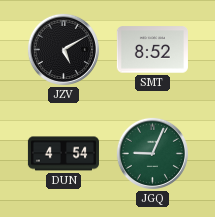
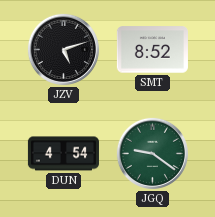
JZV: 5:10 -> 5:12 (63, 49)
JGQ: 9:04 -> 9:21 (152, 153)
